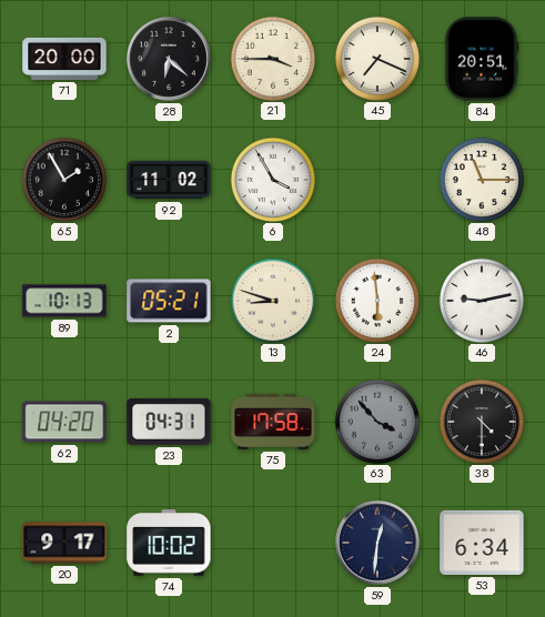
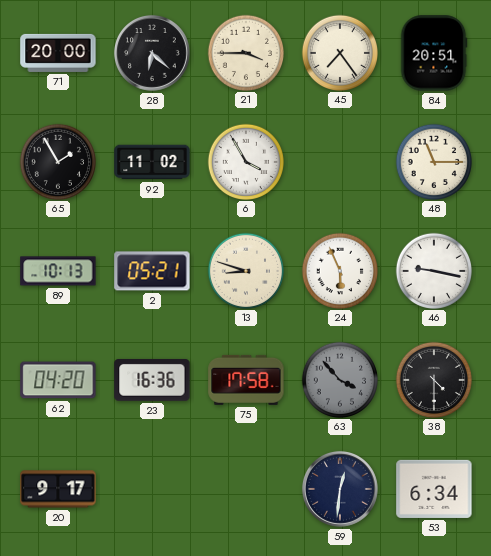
45: 7:19 -> 7:24 (339, 52)
24: 5:59 -> 5:56 (339, 270)
46: 9:13 -> 9:17 (433, 270)
23: 04:31 -> 16:36 (152, 380)
74: 10:02 -> none (169, 544)
